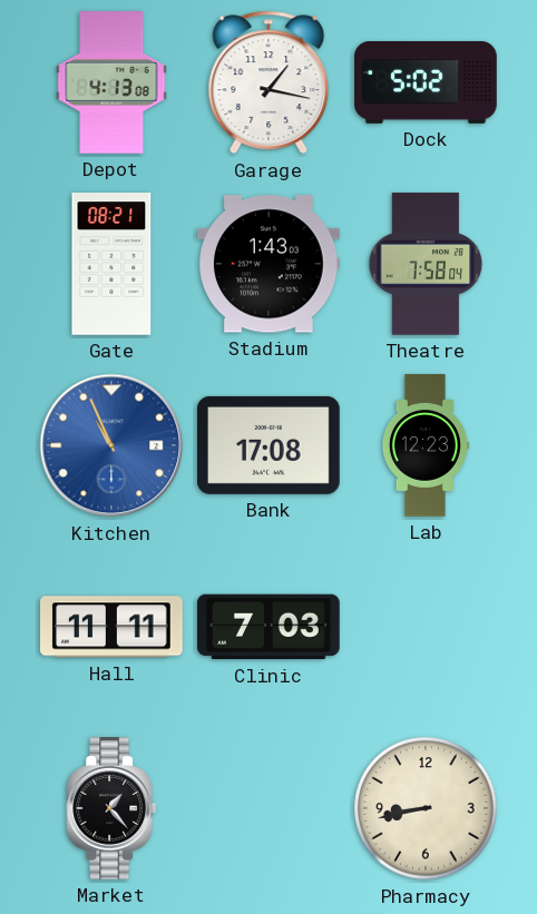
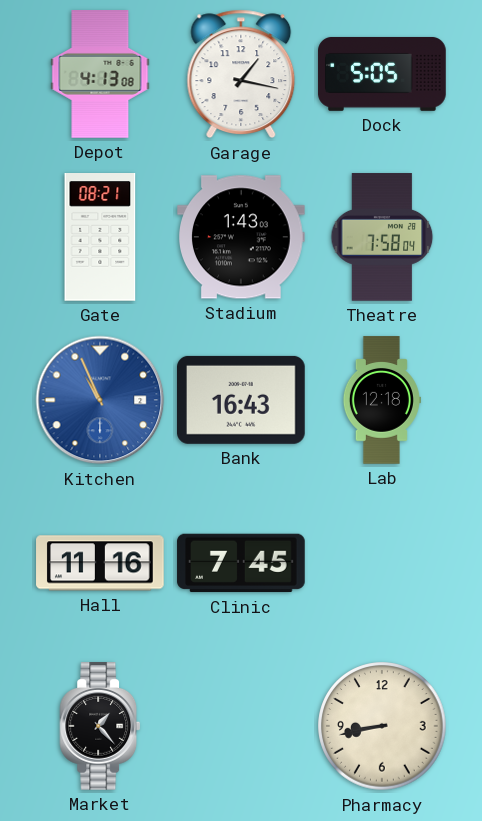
Dock: 5:02 -> 5:05 (382, 74)
Bank: 17:08 -> 16:43 (242, 400)
Lab: 12:23 -> 12:18 (381, 400)
Hall: 11:11 -> 11:16 (100, 563)
Clinic: 7:03 -> 7:45 (241, 563)
